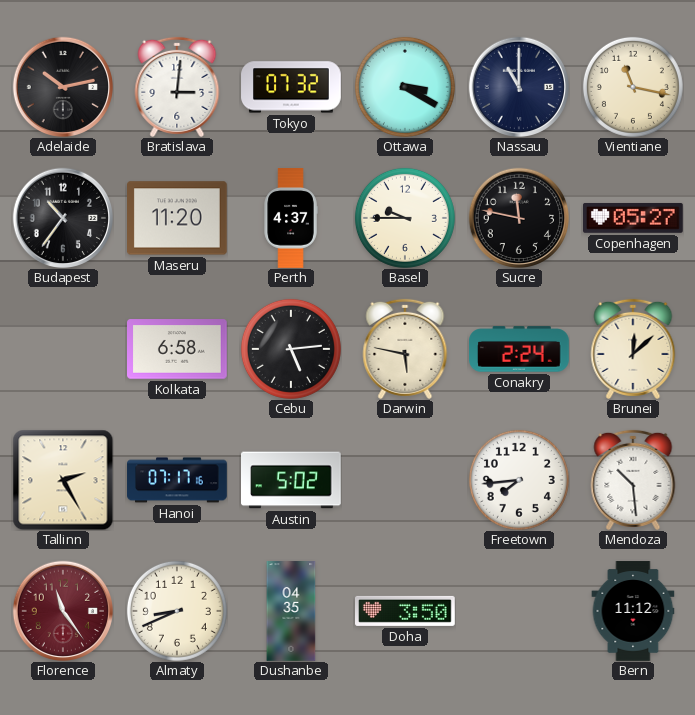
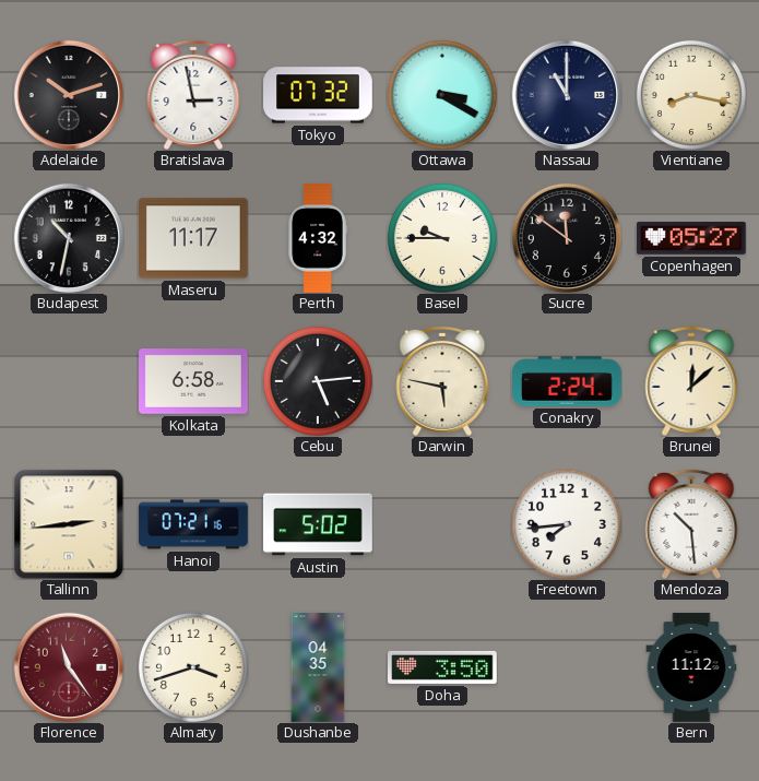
Adelaide: 10:13 -> 10:12 (68, 94)
Bratislava: 3:01 -> 2:58 (193, 95)
Vientiane: 11:17 -> 8:17 (691, 95)
Budapest: 10:36 -> 10:32 (68, 237)
Maseru: 11:20 -> 11:17 (194, 238)
Perth: 4:37 -> 4:32 (318, 238)
Sucre: 11:47 -> 11:51 (566, 237)
Tallinn: 2:25 -> 2:44 (69, 524)
Hanoi: 07:17 -> 07:21 (193, 524)
Almaty: 8:41 -> 3:42 (193, 667)
